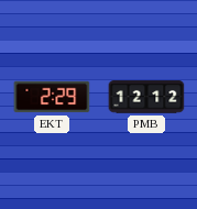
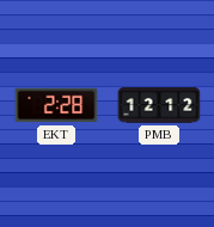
EKT: 2:29 -> 2:28 (56, 105)
